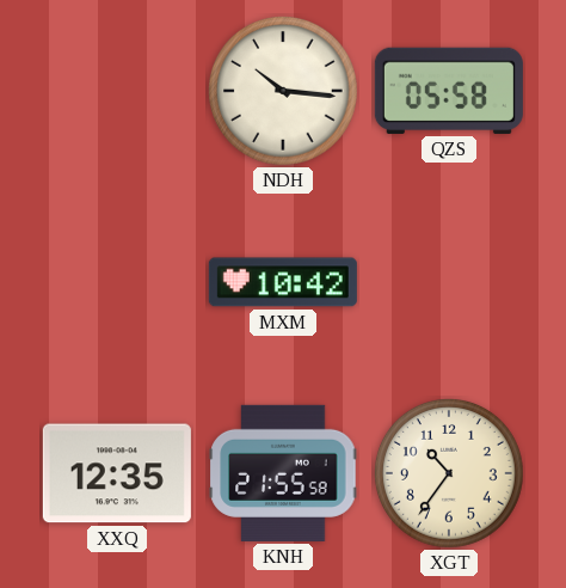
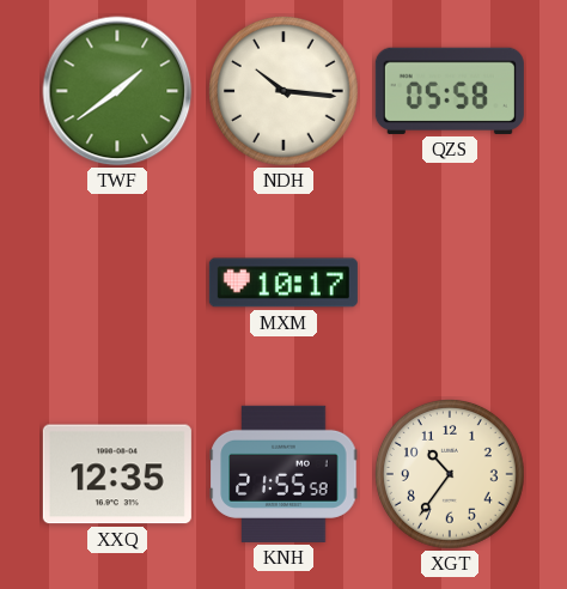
TWF: none -> 1:39 (117, 91)
MXM: 10:42 -> 10:17 (283, 283)
